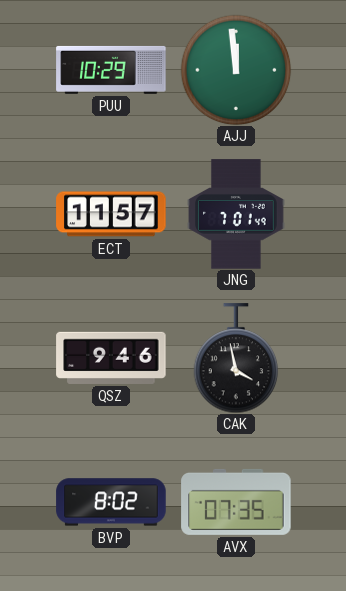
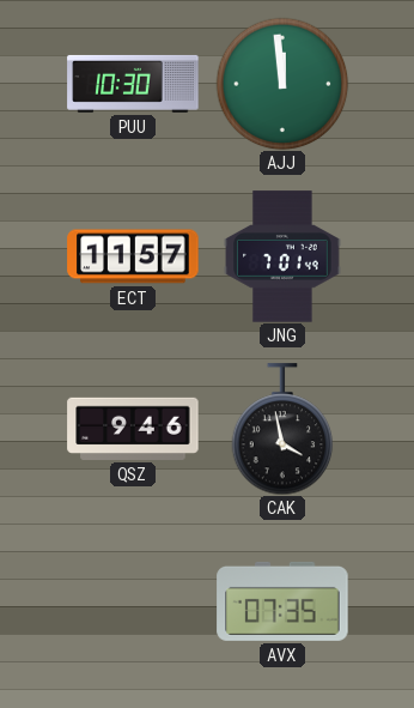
PUU: 10:29 -> 10:30 (133, 84)
BVP: 8:02 -> none (111, 502)
